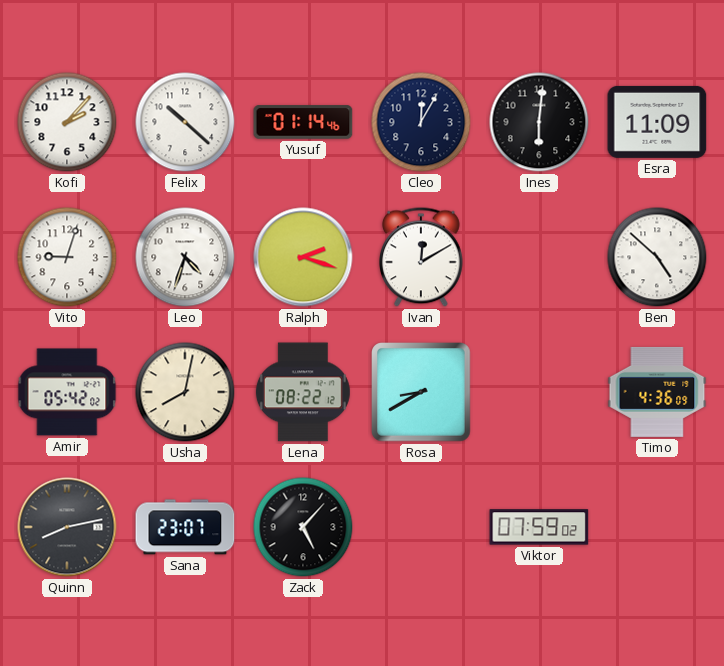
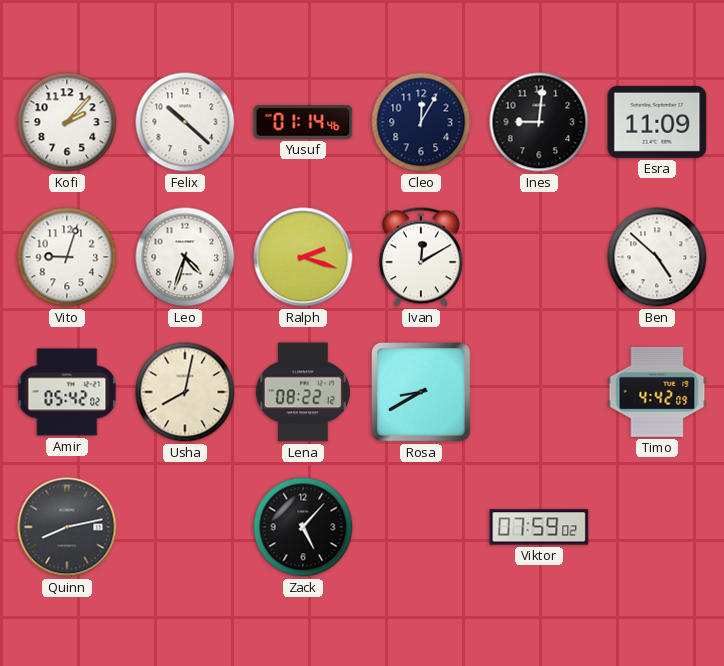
Ines: 6:01 -> 9:01 (539, 122)
Timo: 4:36 -> 4:42 (657, 392)
Sana: 23:07 -> none (185, 527)
